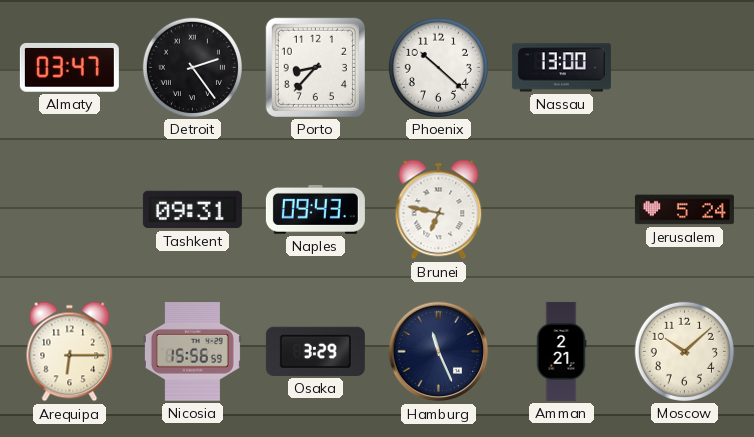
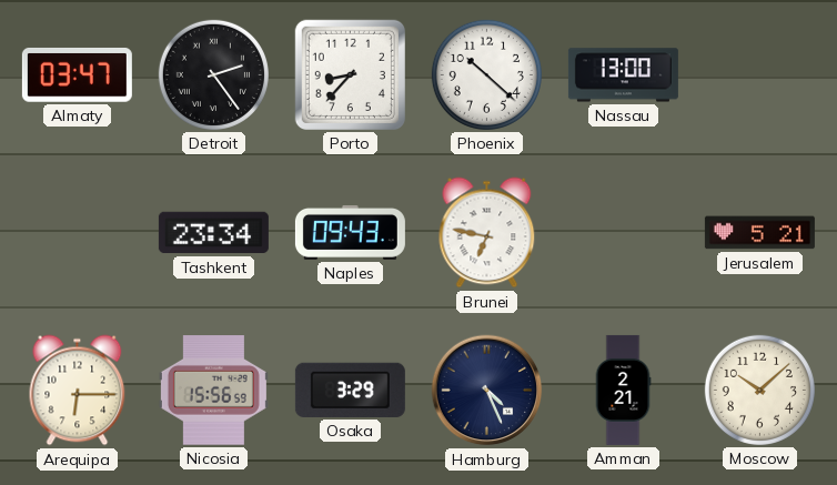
Tashkent: 09:31 -> 23:34 (213, 233)
Jerusalem: 5:24 -> 5:21 (759, 233)
Hamburg: 11:26 -> 4:26 (487, 391)
